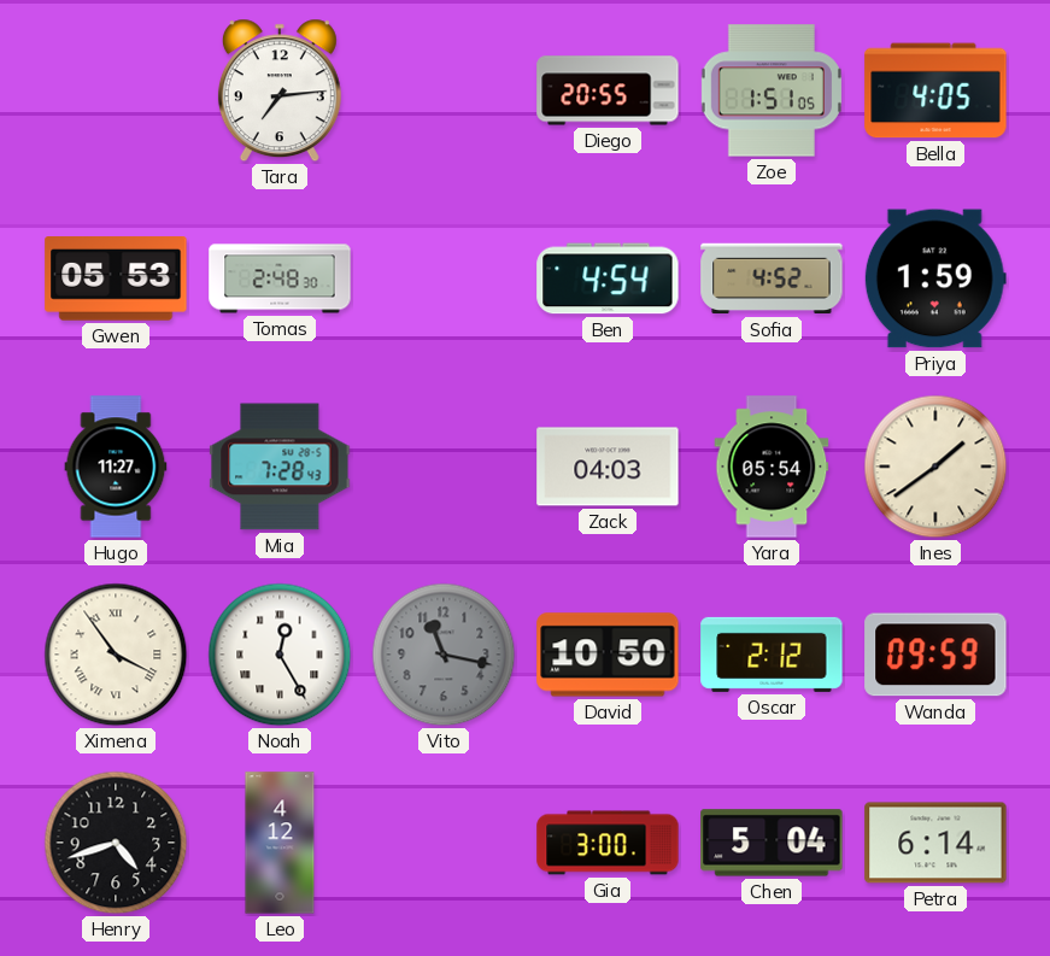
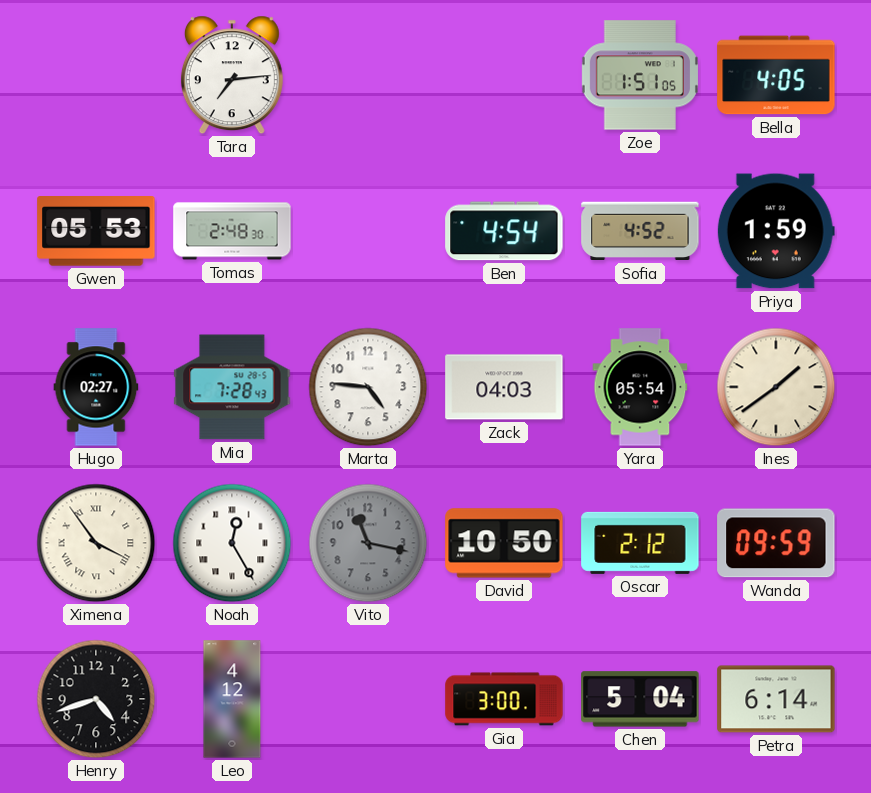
Diego: 20:55 -> none (608, 90)
Hugo: 11:27 -> 02:27 (96, 387)
Marta: none -> 4:46 (368, 387)
